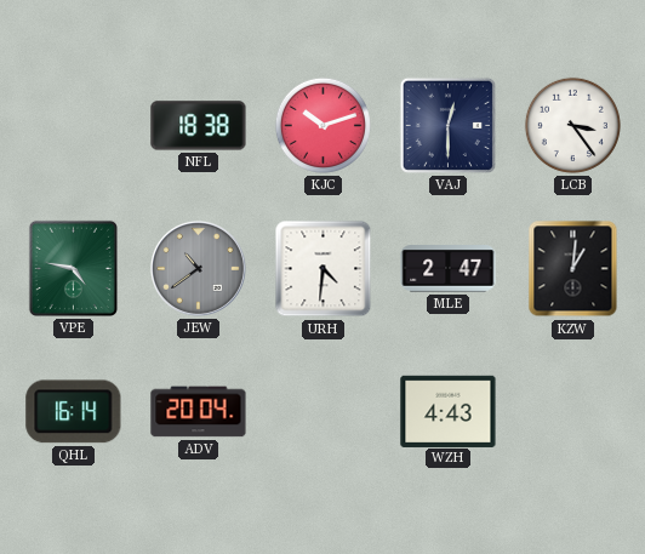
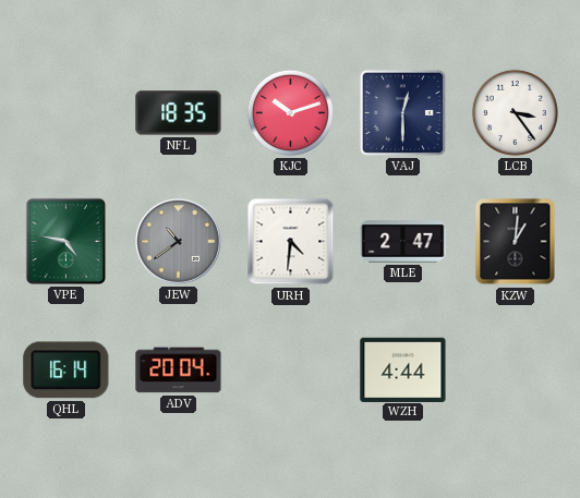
NFL: 18:38 -> 18:35 (179, 113)
WZH: 4:43 -> 4:44 (403, 369)
